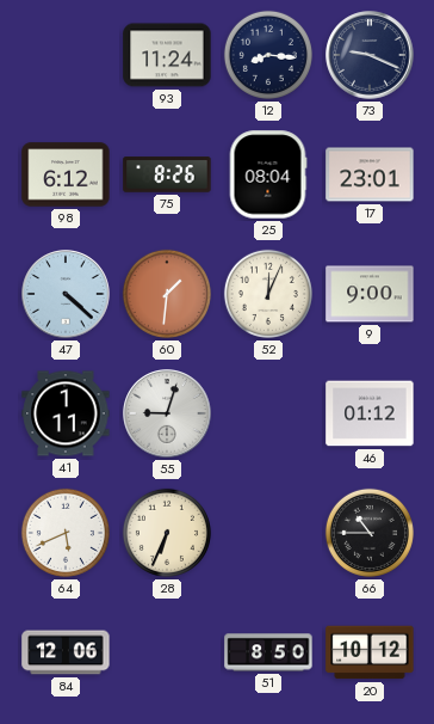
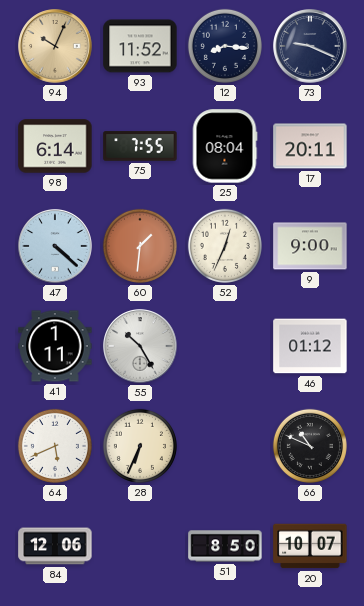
94: none -> 10:04 (55, 46)
93: 11:24 -> 11:52 (140, 46)
98: 6:12 -> 6:14 (55, 146)
75: 8:26 -> 7:55 (140, 146)
17: 23:01 -> 20:11 (310, 146)
52: 12:04 -> 12:34 (225, 246)
55: 9:03 -> 10:25 (140, 346)
66: 10:45 -> 10:49 (310, 446)
20: 10:12 -> 10:07 (310, 546)
